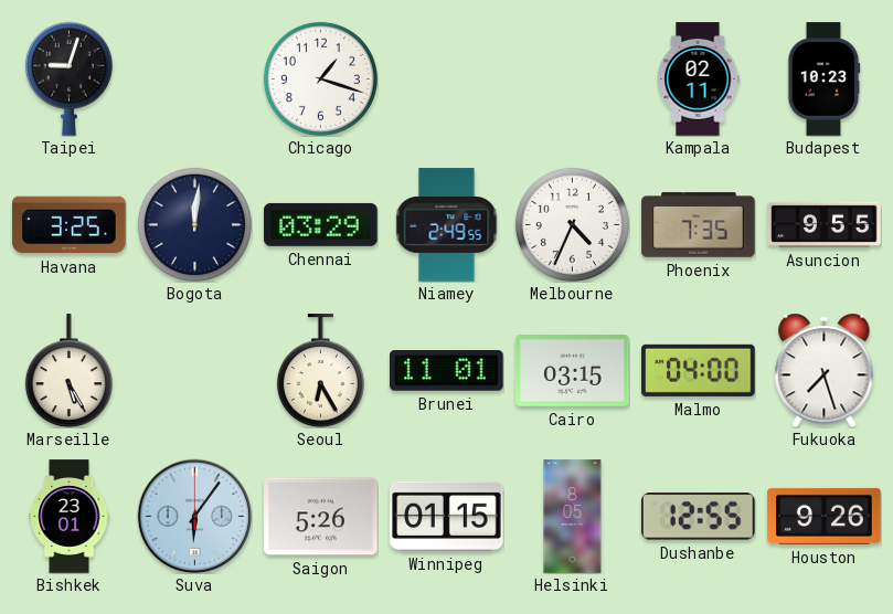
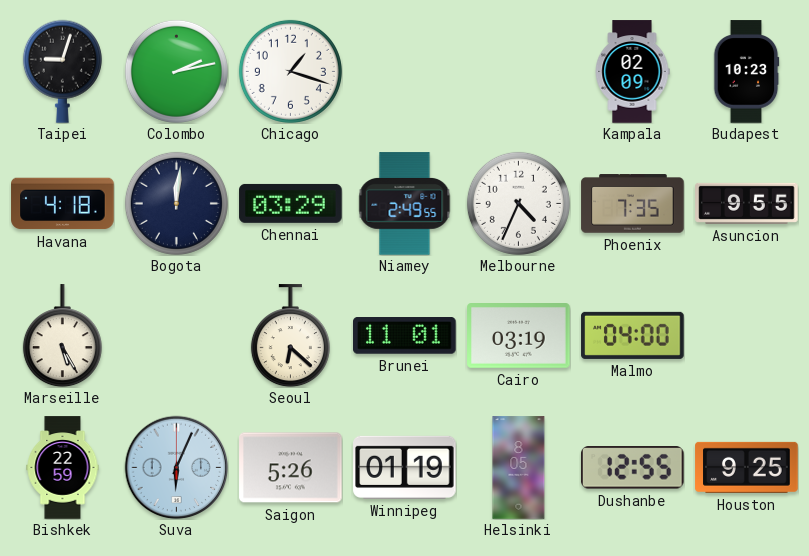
Colombo: none -> 2:13 (176, 71)
Kampala: 02:11 -> 02:09 (632, 72)
Havana: 3:25 -> 4:18 (63, 204)
Seoul: 6:25 -> 6:22 (290, 336)
Cairo: 03:15 -> 03:19 (519, 336)
Fukuoka: 7:27 -> none (825, 370)
Bishkek: 23:01 -> 22:59 (63, 468)
Suva: 6:06 -> 6:04 (176, 467)
Winnipeg: 01:15 -> 01:19 (405, 467)
Houston: 9:26 -> 9:25 (747, 467)
